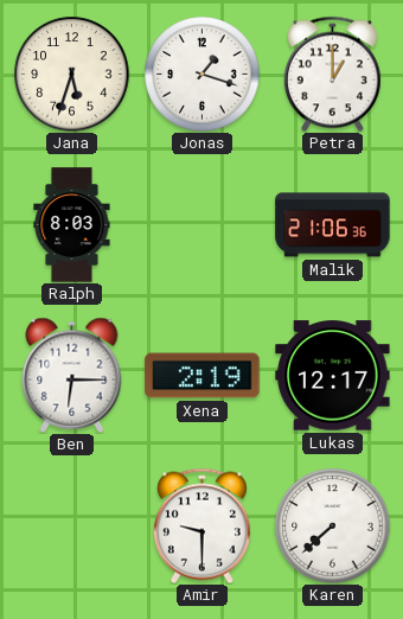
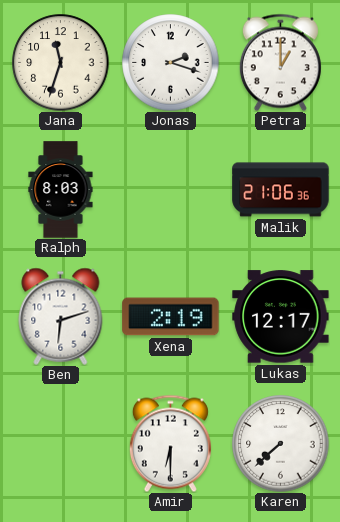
Jana: 5:33 -> 11:33 (61, 63)
Jonas: 1:18 -> 2:18 (171, 63)
Ben: 6:15 -> 6:12 (61, 316)
Amir: 9:30 -> 6:30 (170, 443)
